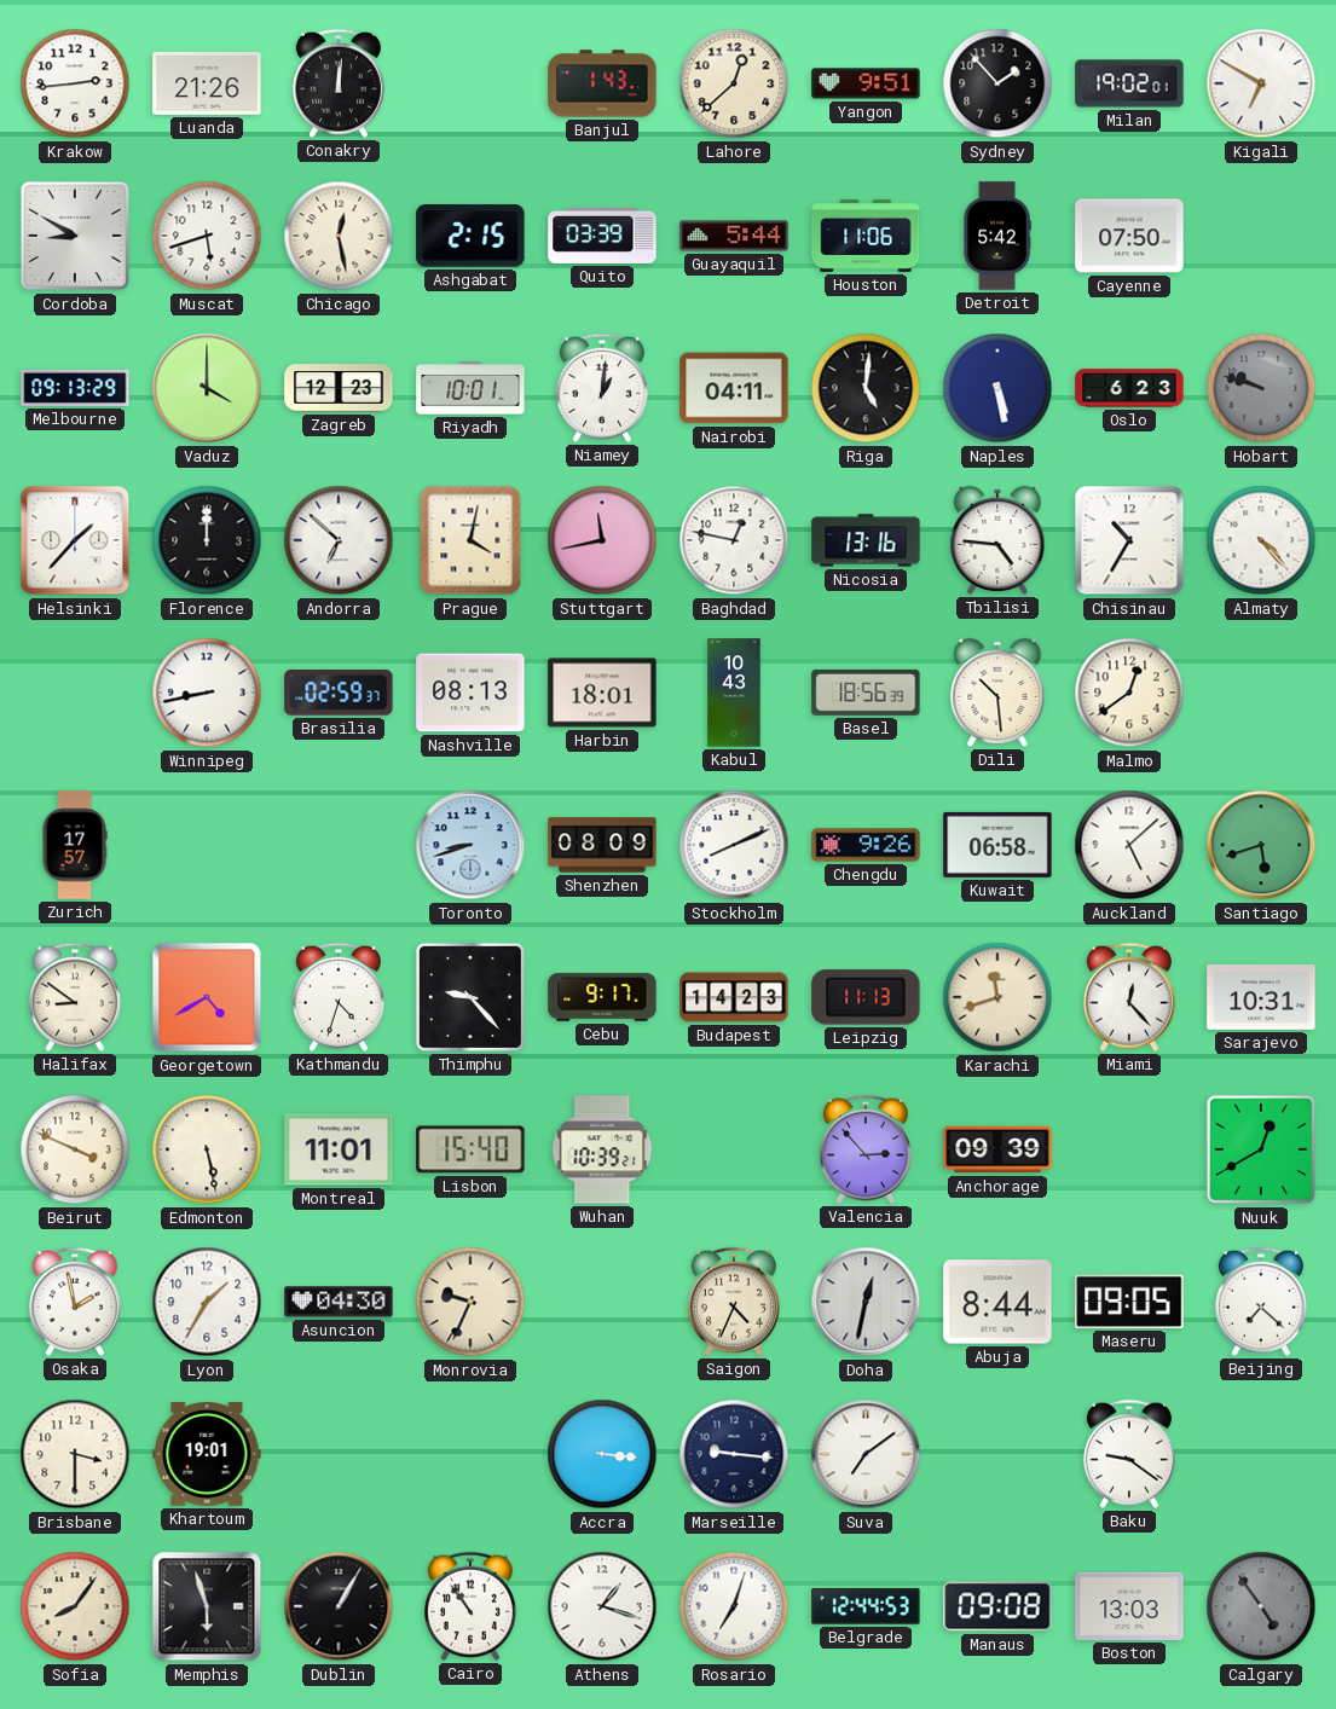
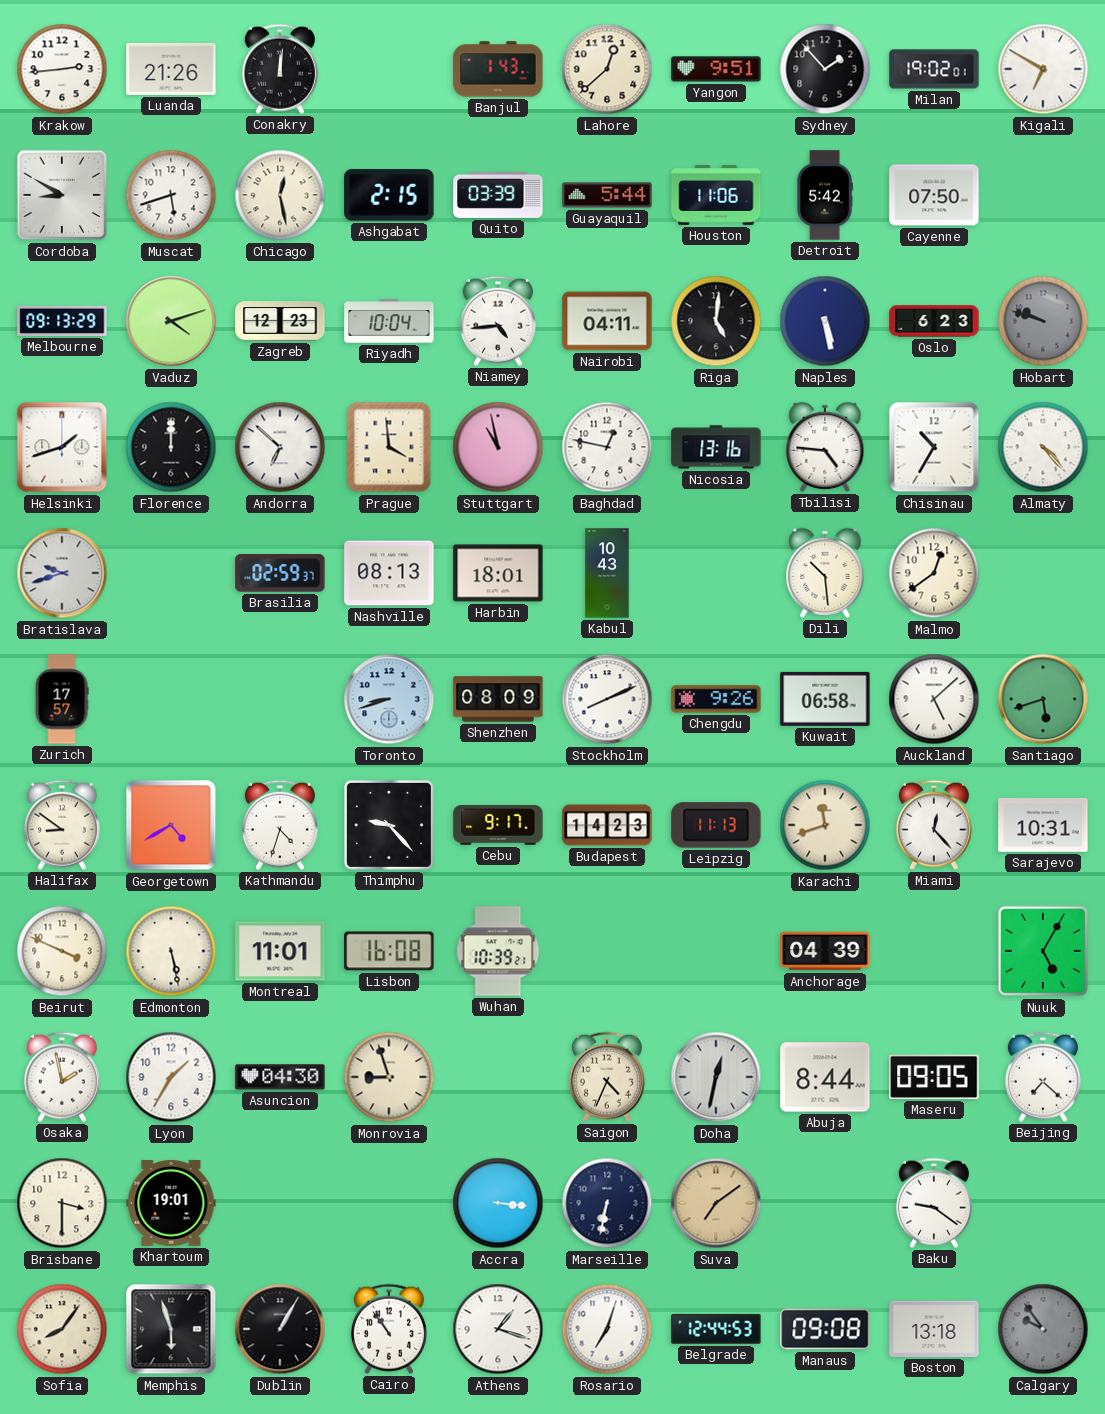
Vaduz: 4:00 -> 4:12 (171, 321)
Riyadh: 10:01 -> 10:04 (389, 321)
Niamey: 1:01 -> 4:44 (498, 321)
Helsinki: 1:37 -> 1:42 (62, 447)
Prague: 4:02 -> 3:59 (389, 447)
Stuttgart: 11:43 -> 10:58 (498, 447)
Bratislava: none -> 9:42 (62, 573)
Winnipeg: 8:43 -> none (207, 693)
Basel: 18:56 -> none (866, 693)
Lisbon: 15:40 -> 16:08 (389, 951)
Valencia: 2:53 -> none (866, 1149)
Anchorage: 09:39 -> 04:39 (825, 951)
Nuuk: 12:40 -> 5:05 (1043, 951)
Monrovia: 9:34 -> 8:57 (389, 1077)
Marseille: 9:16 -> 6:32 (607, 1203)
Suva dial: white -> champagne (716, 1203)
Boston: 13:03 -> 13:18 (934, 1329)
Calgary: 4:54 -> 9:54 (1043, 1329)
